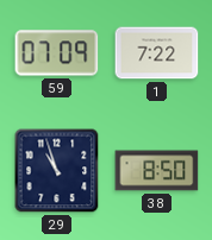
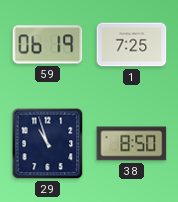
59: 07:09 -> 06:19 (48, 45)
1: 7:22 -> 7:25 (132, 45)
